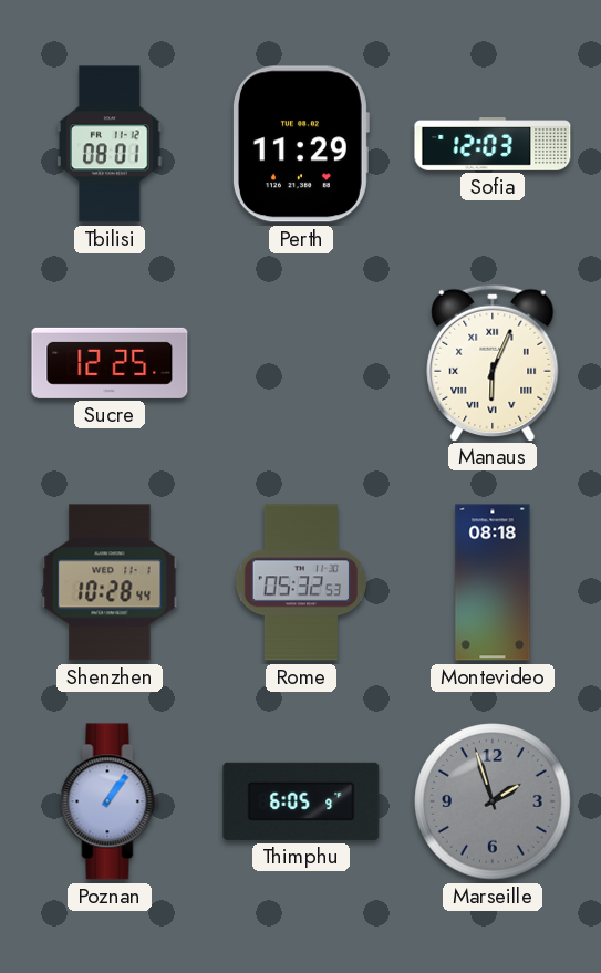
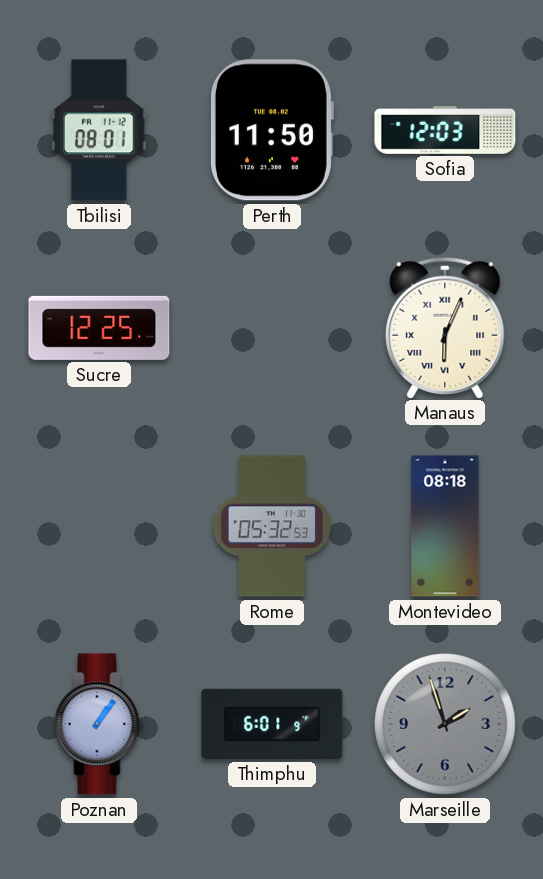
Perth: 11:29 -> 11:50 (272, 130)
Shenzhen: 10:28 -> none (110, 582)
Thimphu: 6:05 -> 6:01 (272, 724)
